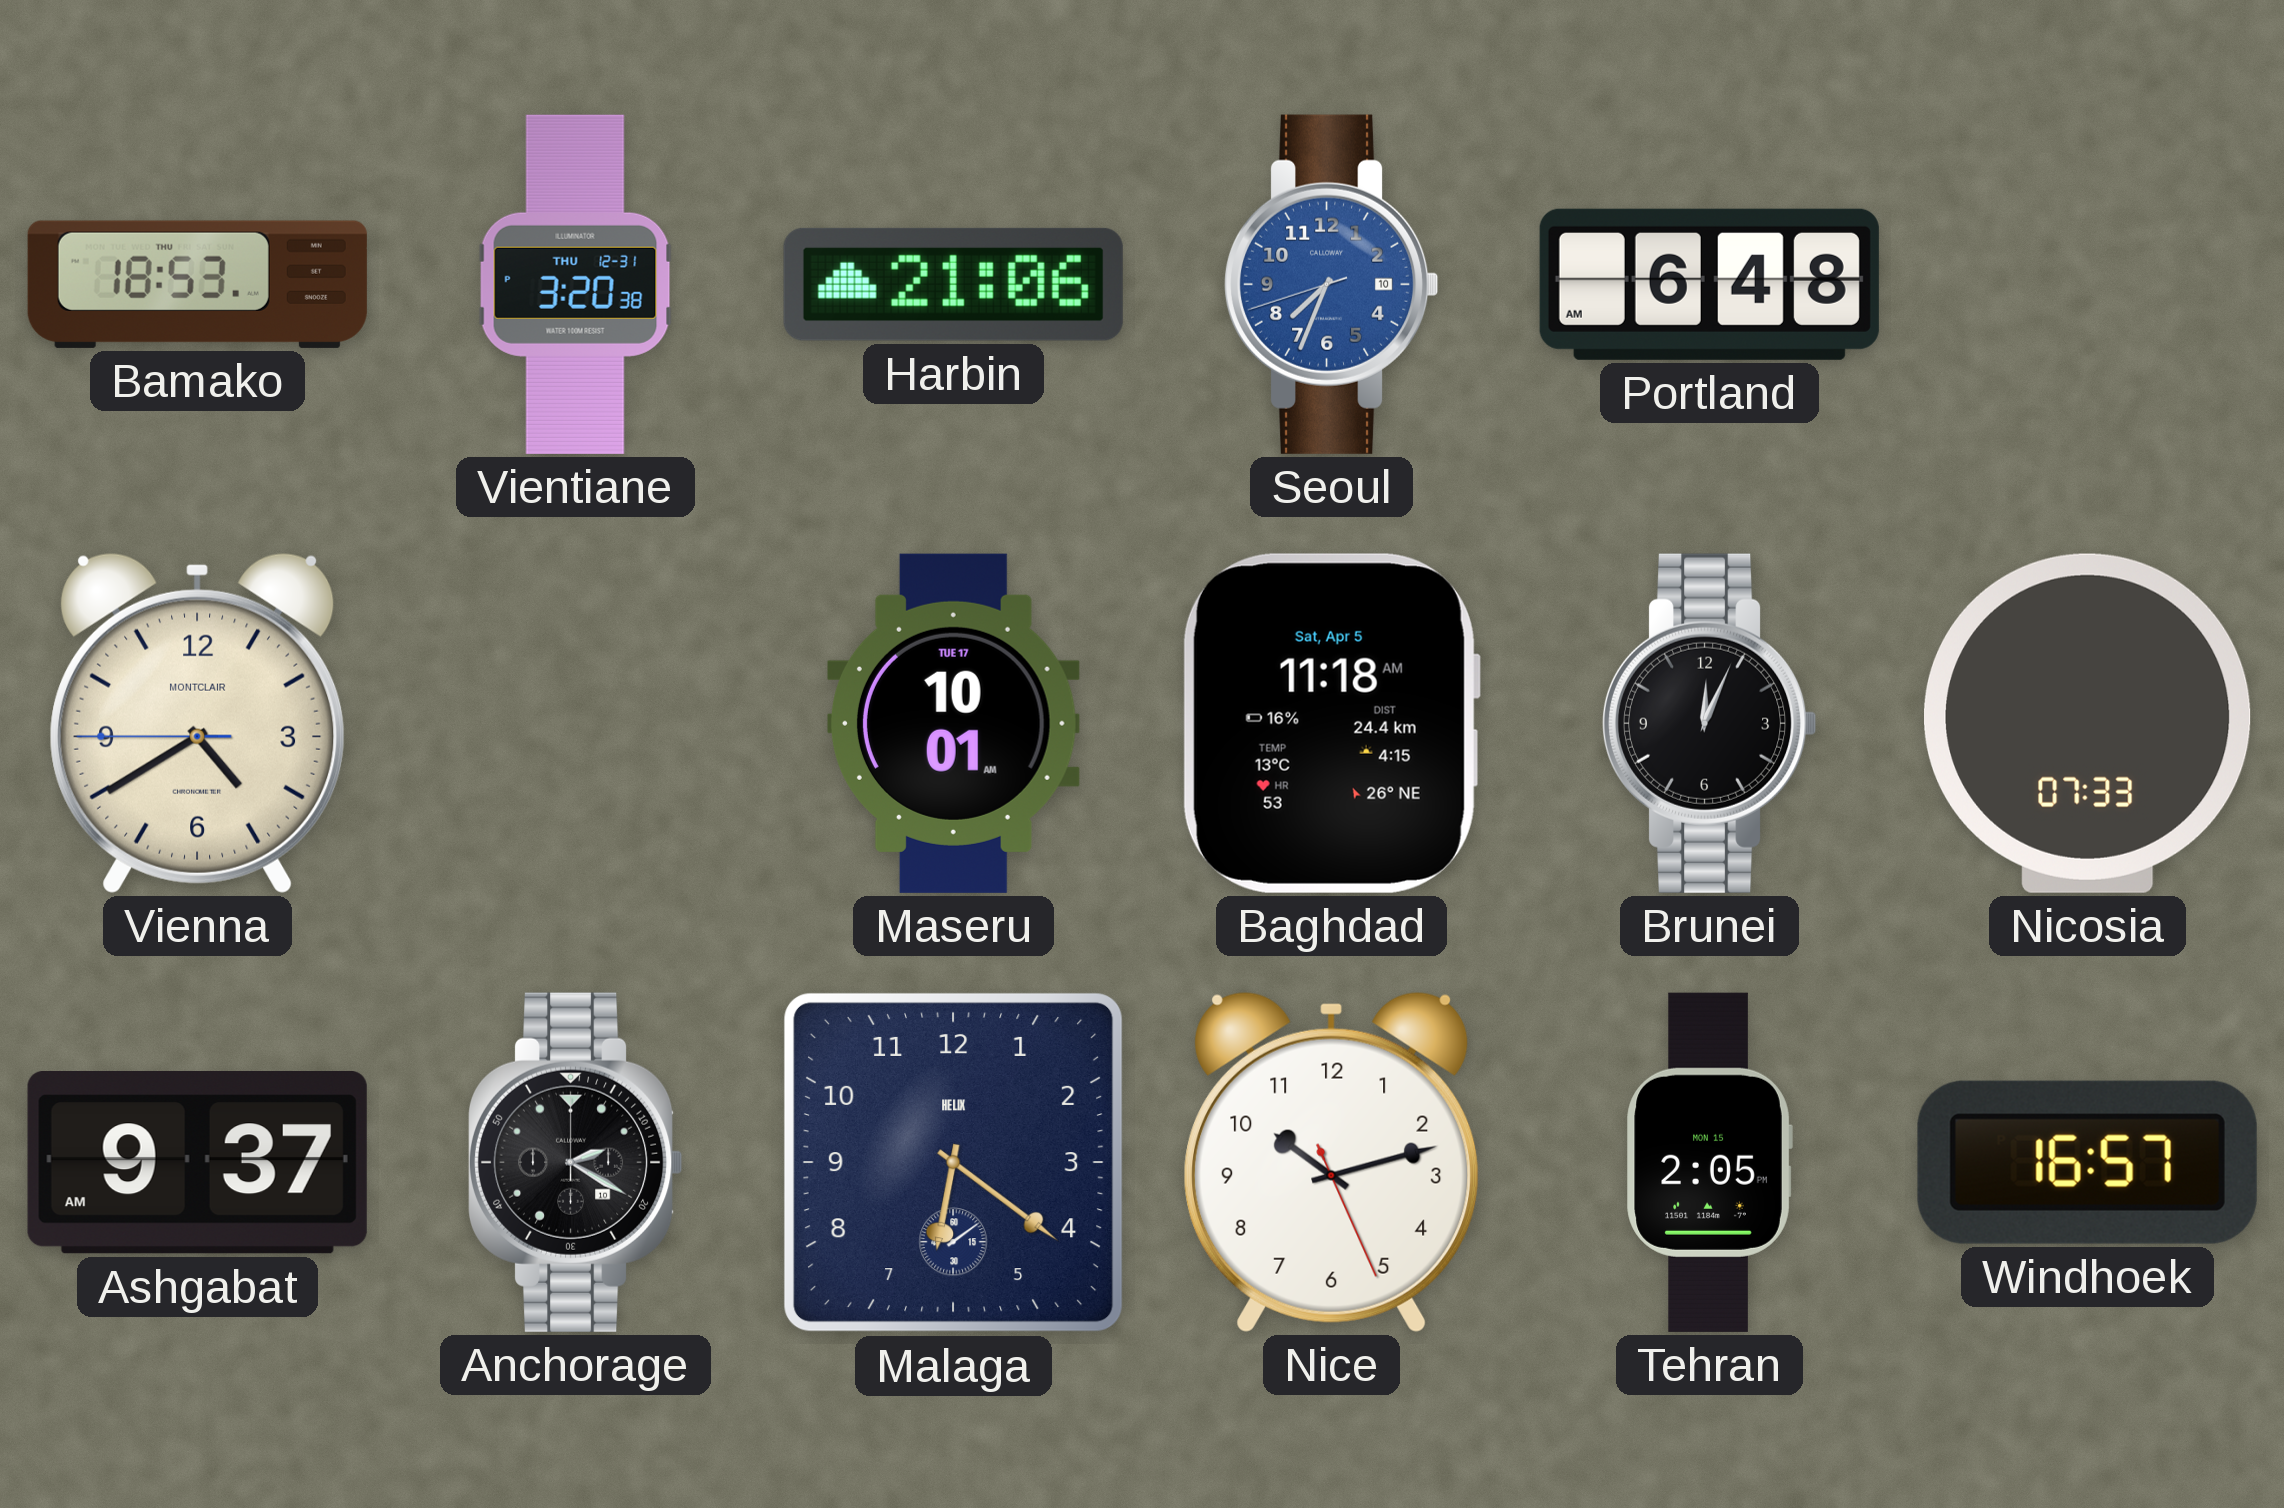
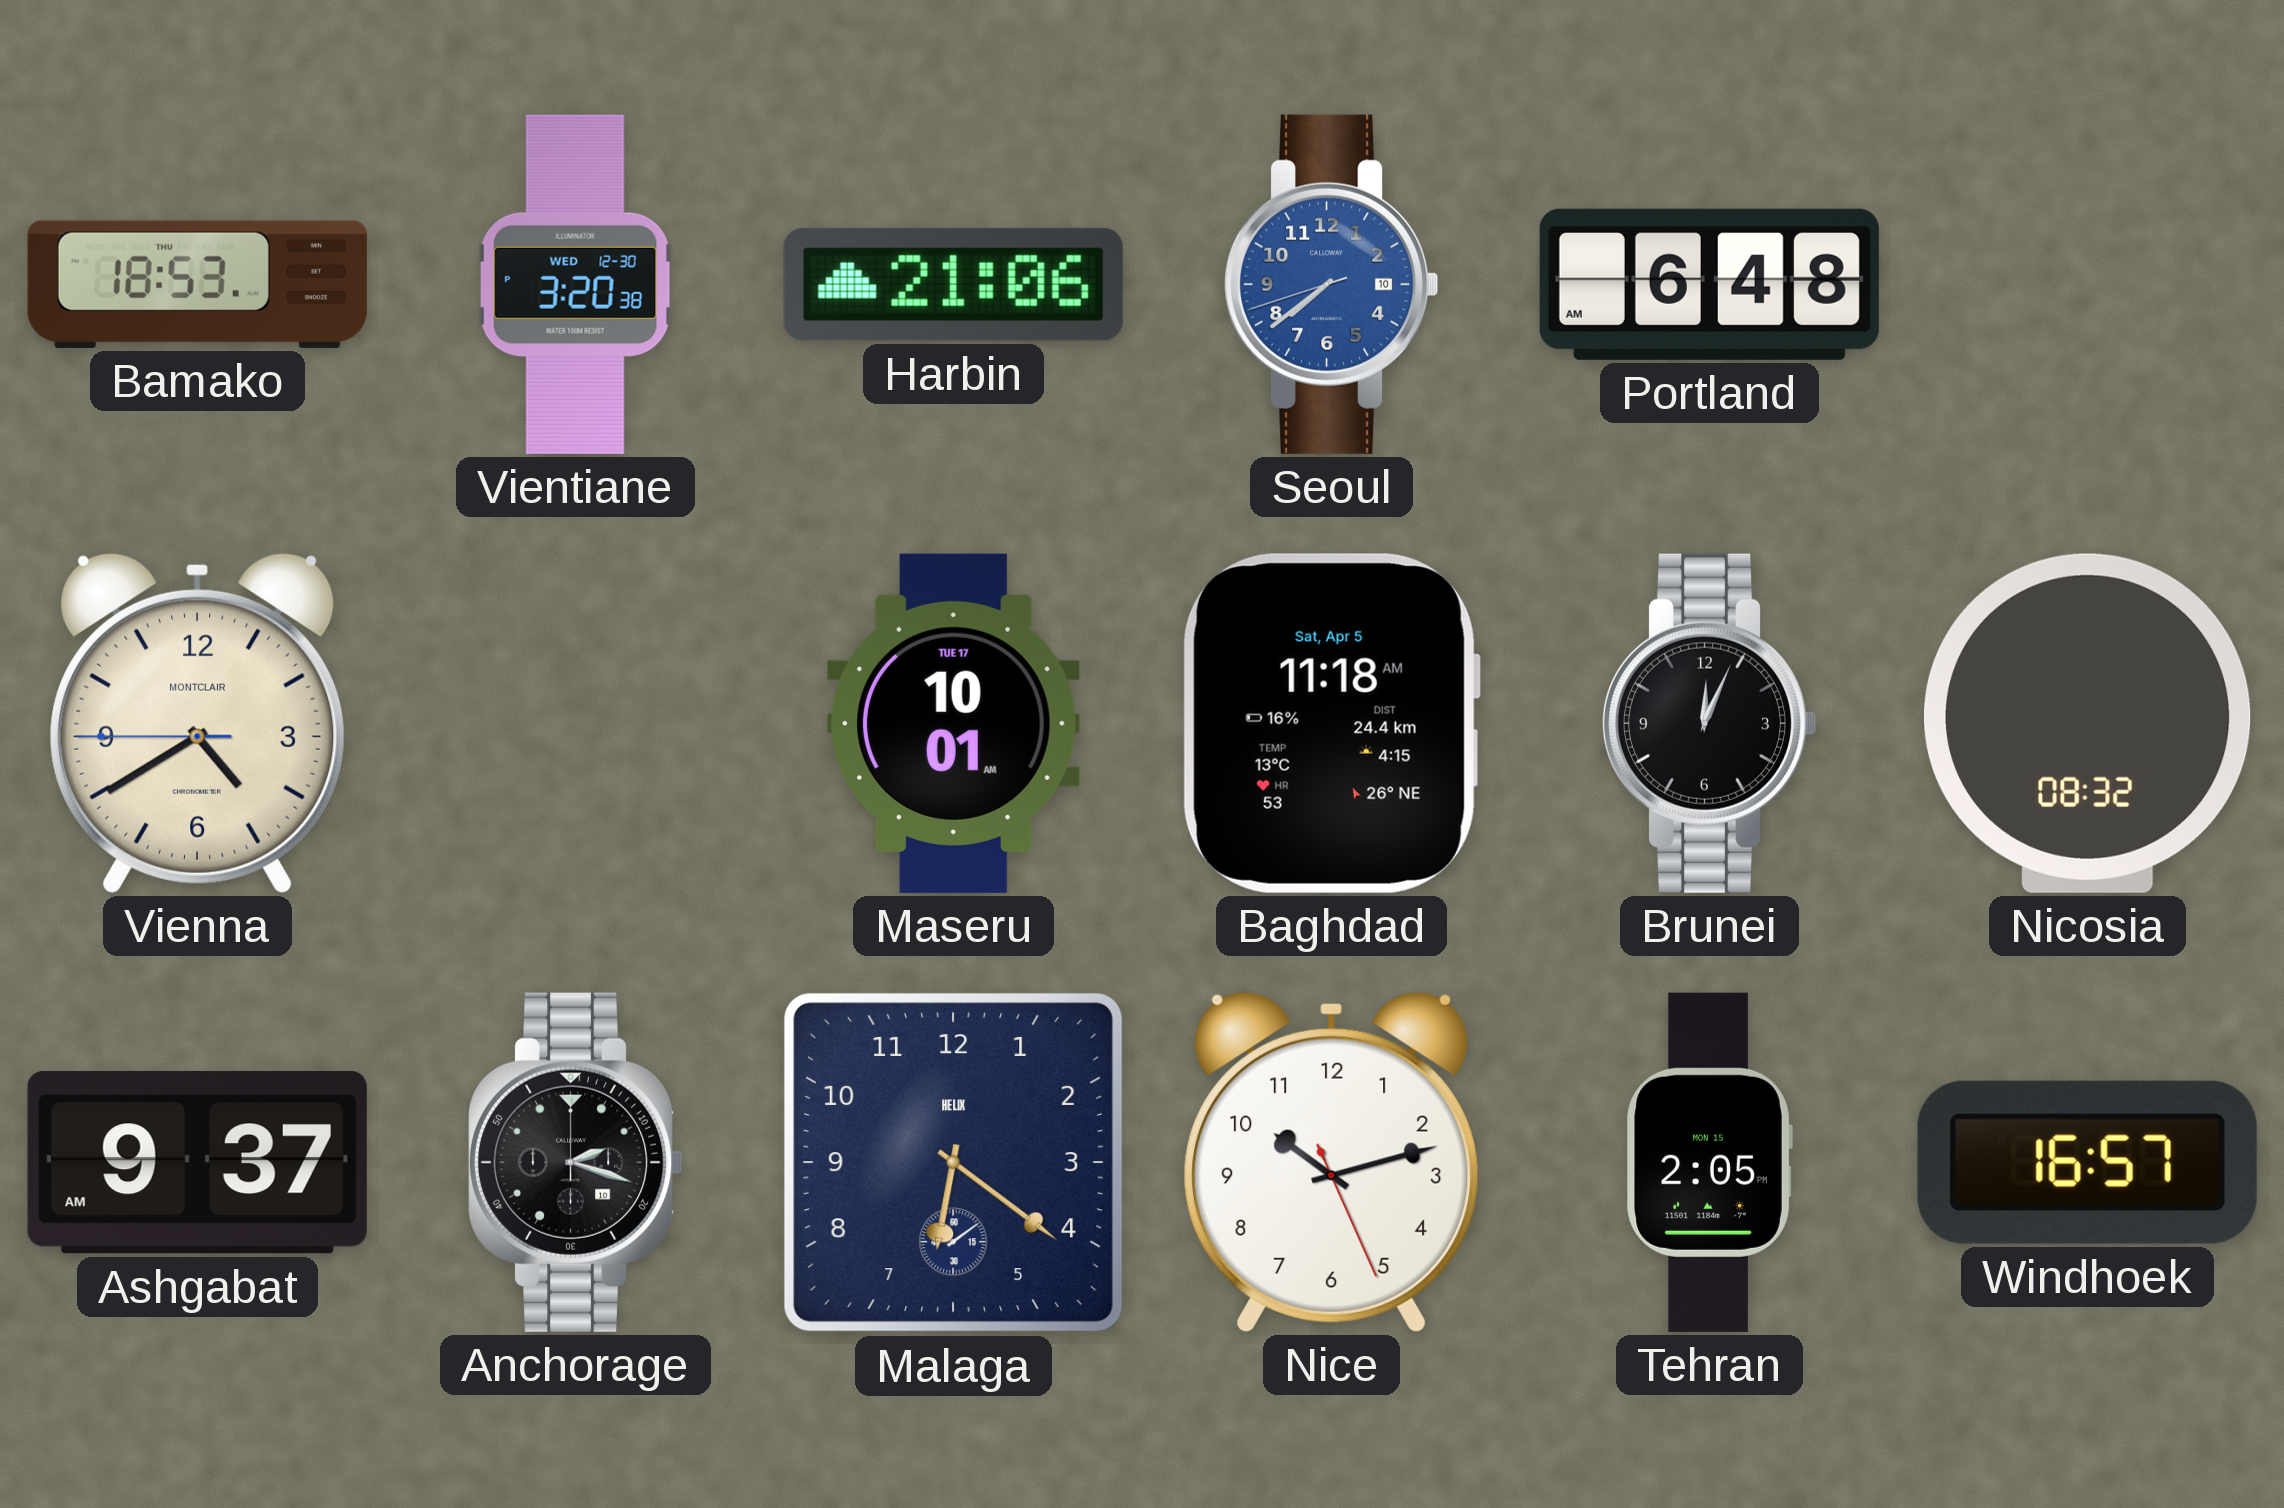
Vientiane date: THU 12-31 -> WED 12-30 (575, 284)
Seoul: 7:33 -> 7:38 (1331, 284)
Nicosia: 07:33 -> 08:32 (2088, 723)
Anchorage: 2:20 -> 2:18 (575, 1162)
